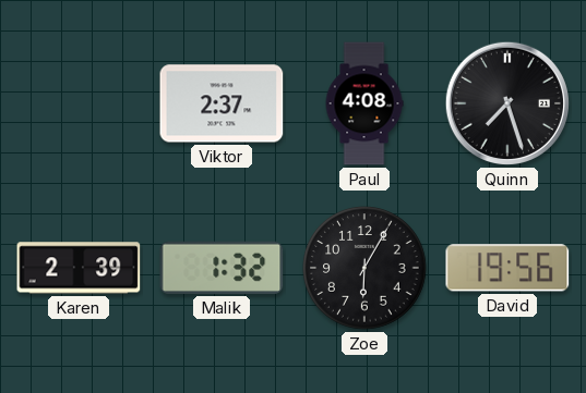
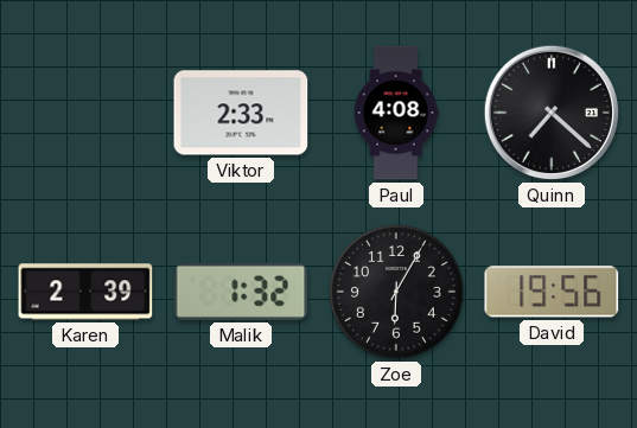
Viktor: 2:37 -> 2:33 (241, 113)
Quinn: 7:27 -> 7:22 (552, 113)
